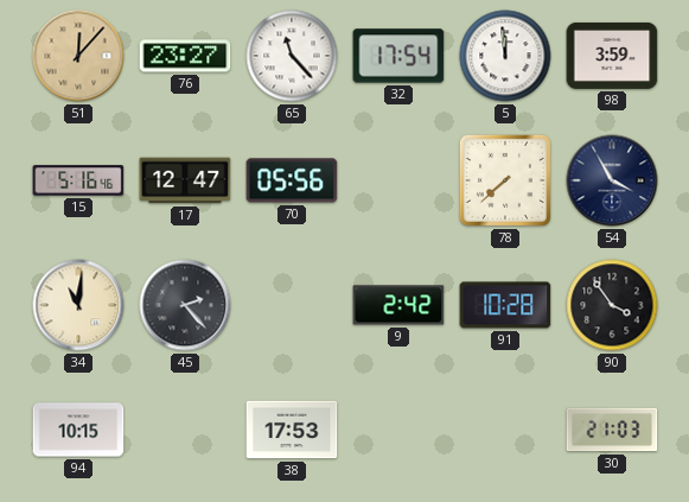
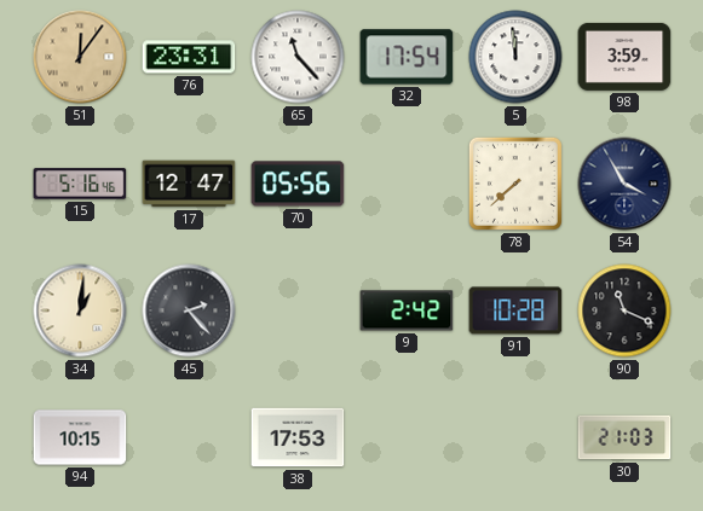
51: 12:07 -> 12:06 (80, 57)
76: 23:27 -> 23:31 (189, 57)
34: 11:01 -> 1:01 (80, 310)
90: 3:54 -> 11:19 (624, 310)
